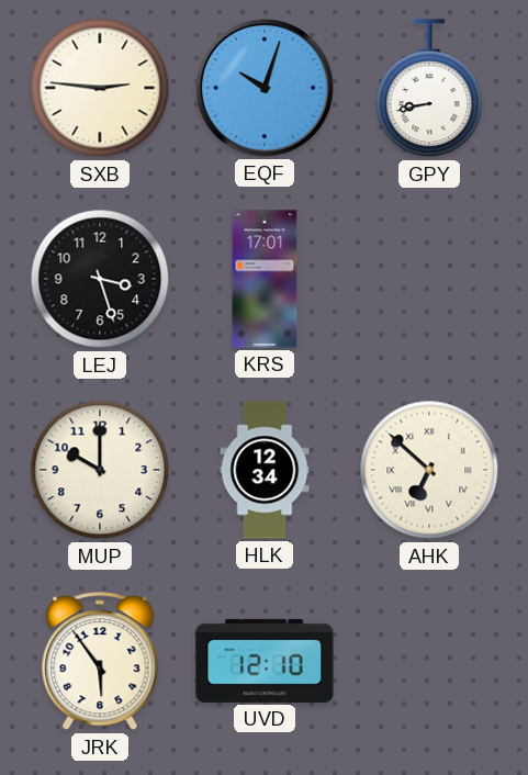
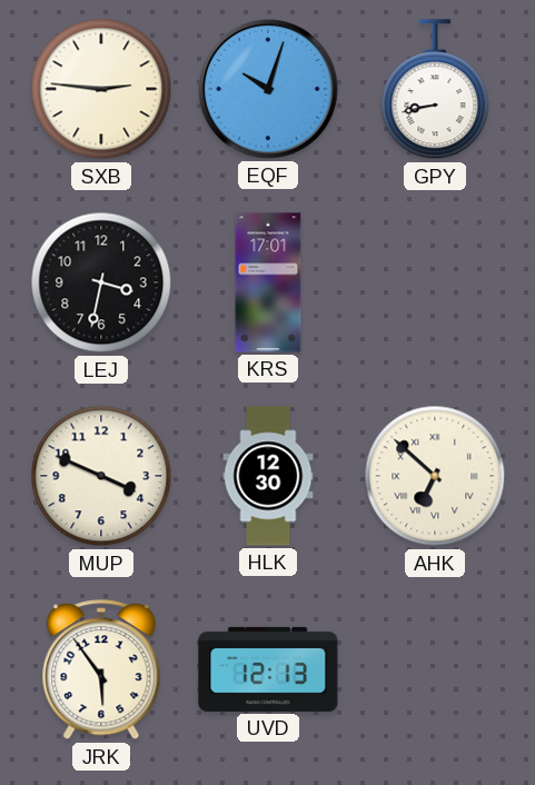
LEJ: 3:27 -> 3:32 (101, 282)
MUP: 10:00 -> 3:49 (101, 476)
HLK: 12:34 -> 12:30 (268, 476)
UVD: 12:10 -> 12:13 (268, 669)
